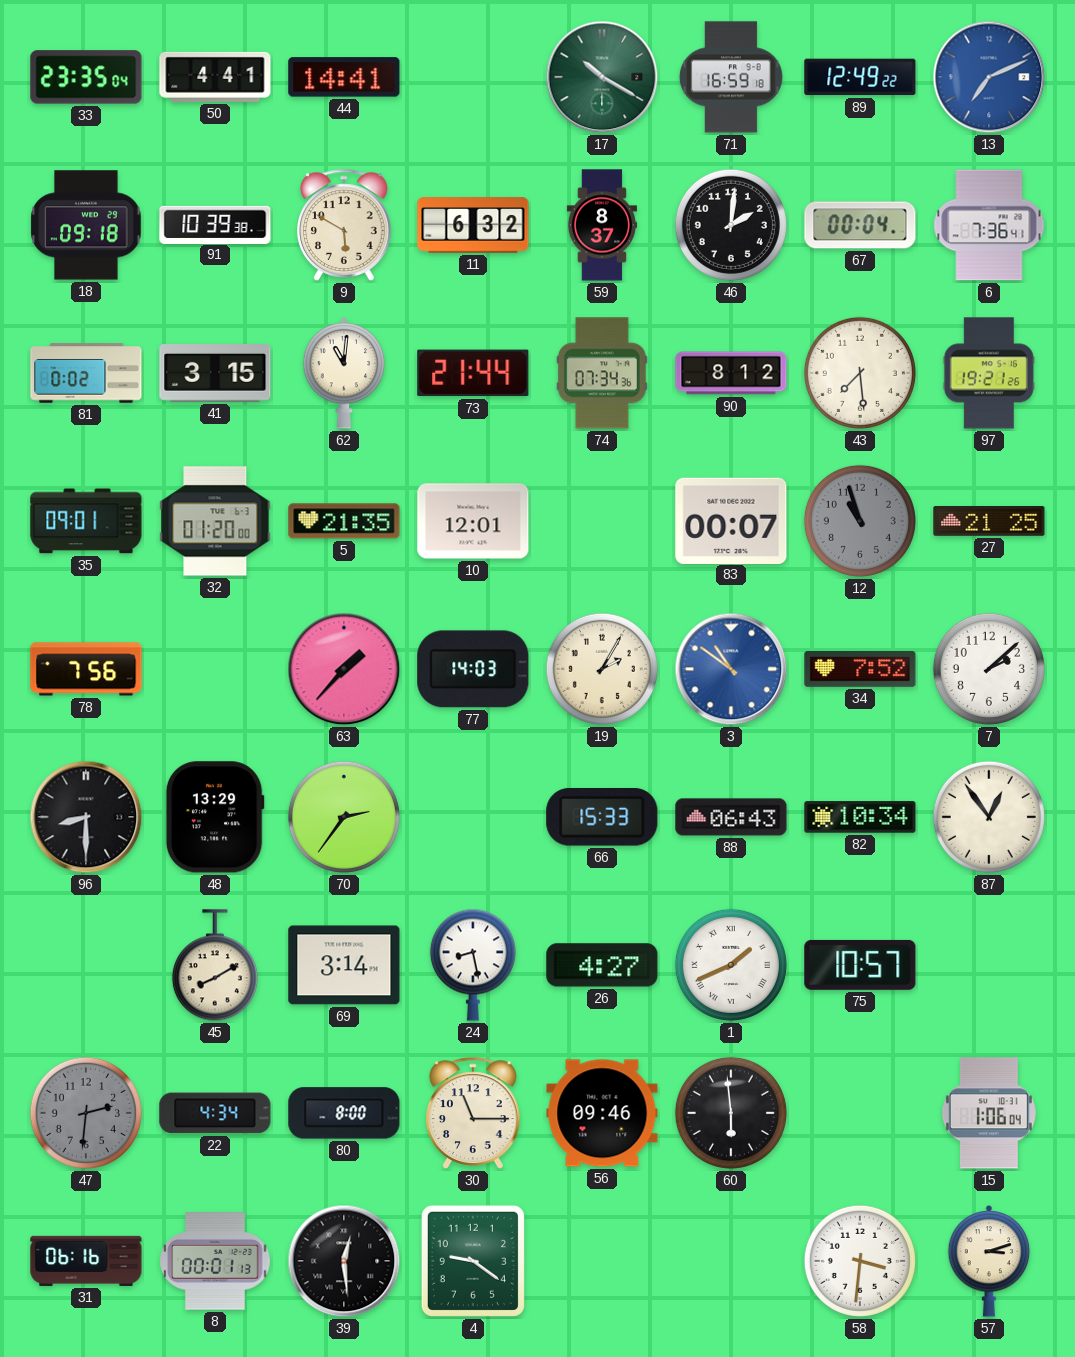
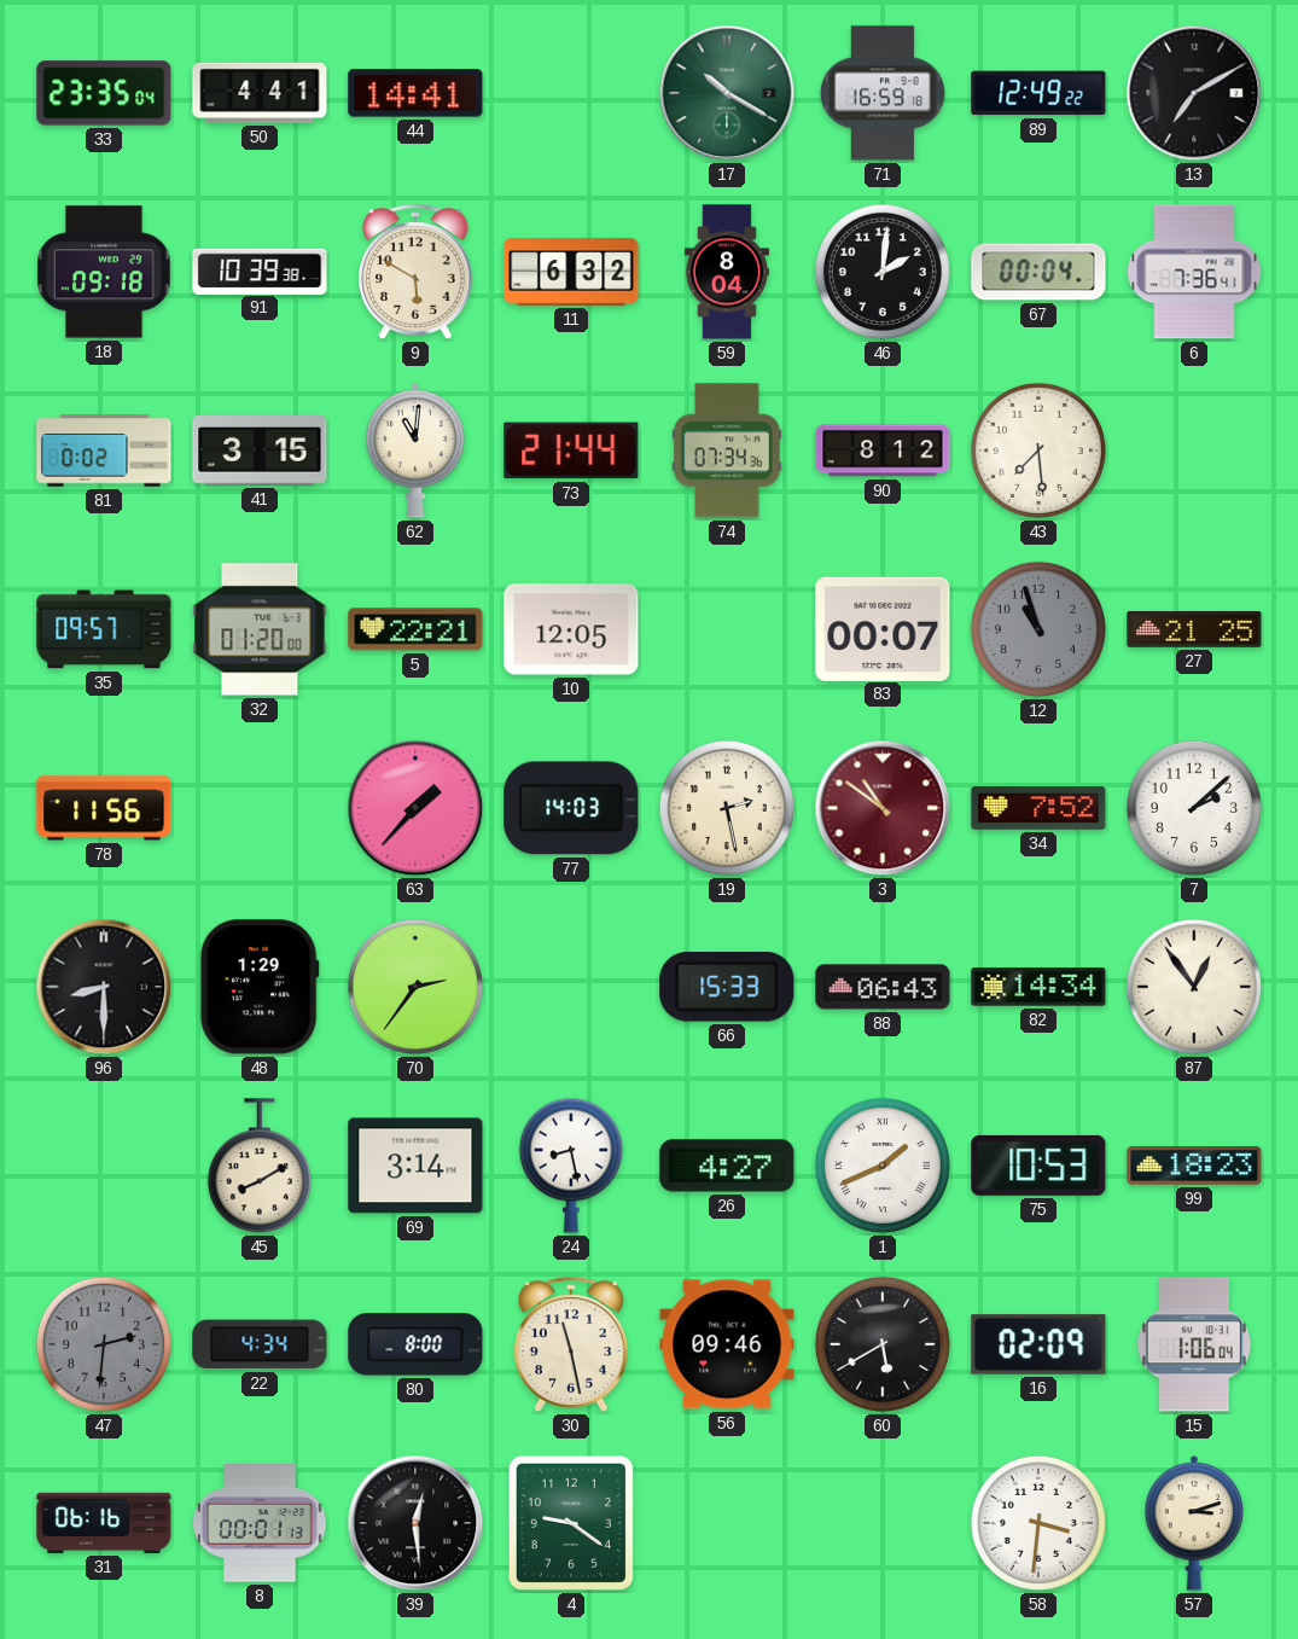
13: 7:11 -> 7:10 (1194, 93)
13 dial: blue -> black (1194, 93)
59: 8:37 -> 8:04 (727, 272)
97: 19:21 -> none (989, 373)
35: 09:01 -> 09:57 (104, 629)
5: 21:35 -> 22:21 (415, 629)
10: 12:01 -> 12:05 (571, 629)
78: 7:56 -> 11:56 (104, 808)
19: 2:05 -> 2:28 (727, 808)
3 dial: blue -> burgundy (883, 808)
48: 13:29 -> 1:29 (260, 987)
82: 10:34 -> 14:34 (1038, 987)
75: 10:57 -> 10:53 (1038, 1166)
99: none -> 18:23 (1194, 1166)
30: 11:15 -> 11:28 (572, 1344)
60: 5:59 -> 5:40 (883, 1344)
16: none -> 02:09 (1038, 1344)
